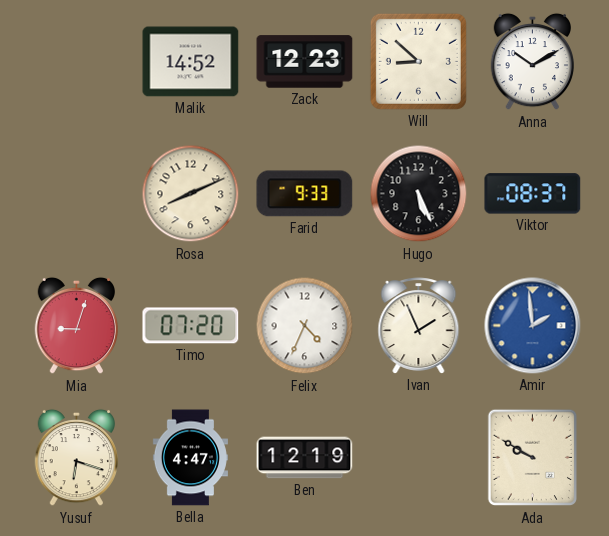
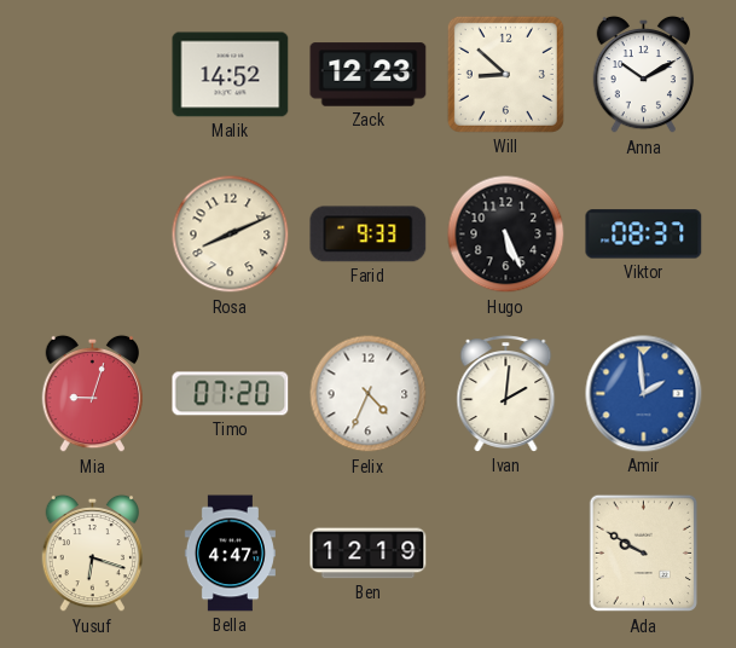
Ivan: 1:56 -> 2:01 (506, 394)
